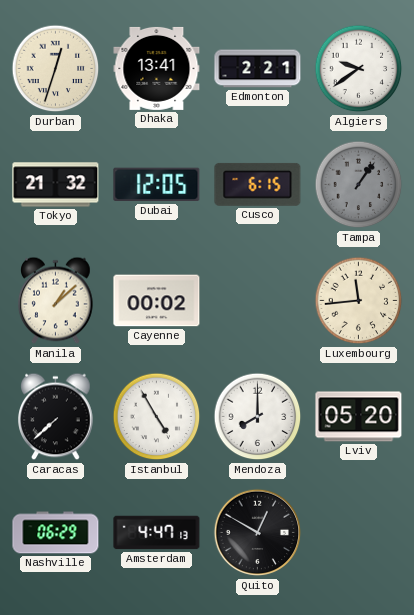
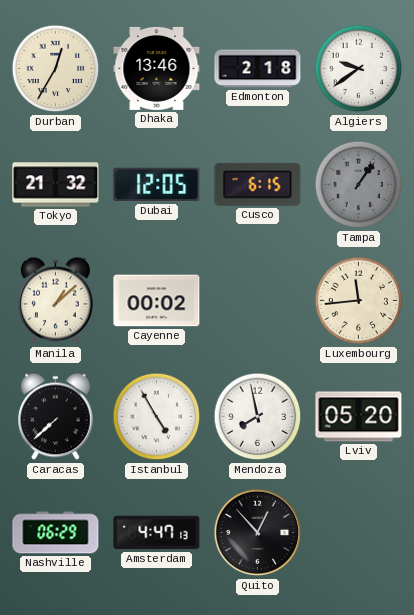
Durban: 12:33 -> 12:35 (56, 69)
Dhaka: 13:41 -> 13:46 (157, 68)
Edmonton: 2:21 -> 2:18 (258, 69)
Mendoza: 8:00 -> 7:58 (258, 417)
Quito: 12:50 -> 12:53 (258, 533)
